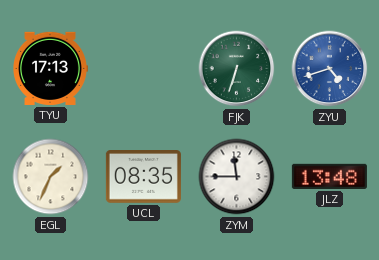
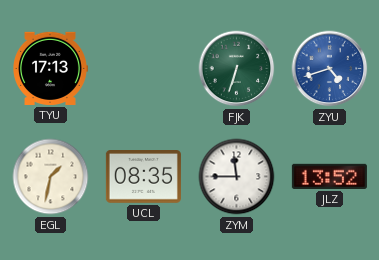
EGL: 1:34 -> 1:32 (51, 177)
JLZ: 13:48 -> 13:52 (329, 176)
